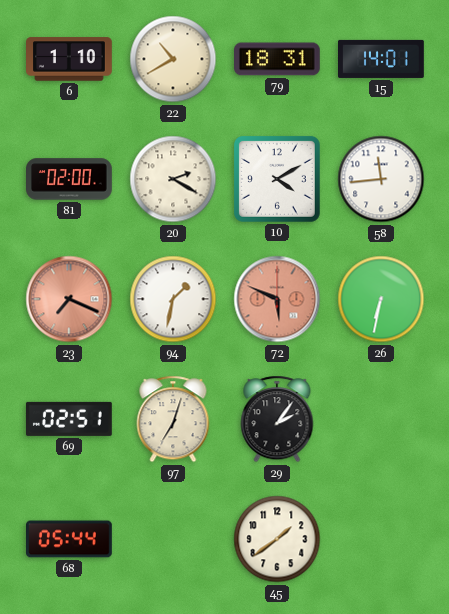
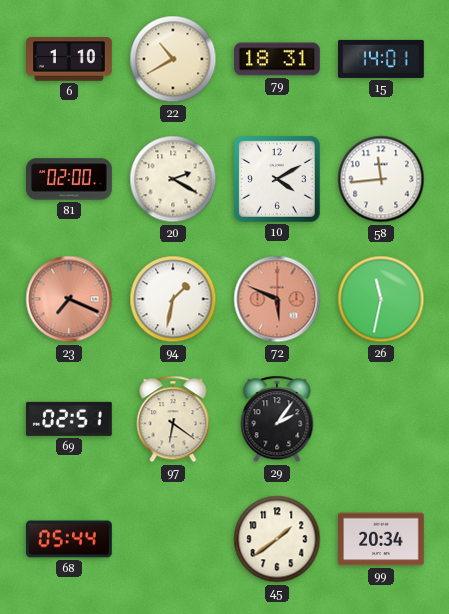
26: 6:32 -> 11:32 (381, 299)
97: 7:03 -> 6:21 (173, 419)
99: none -> 20:34 (382, 539)
